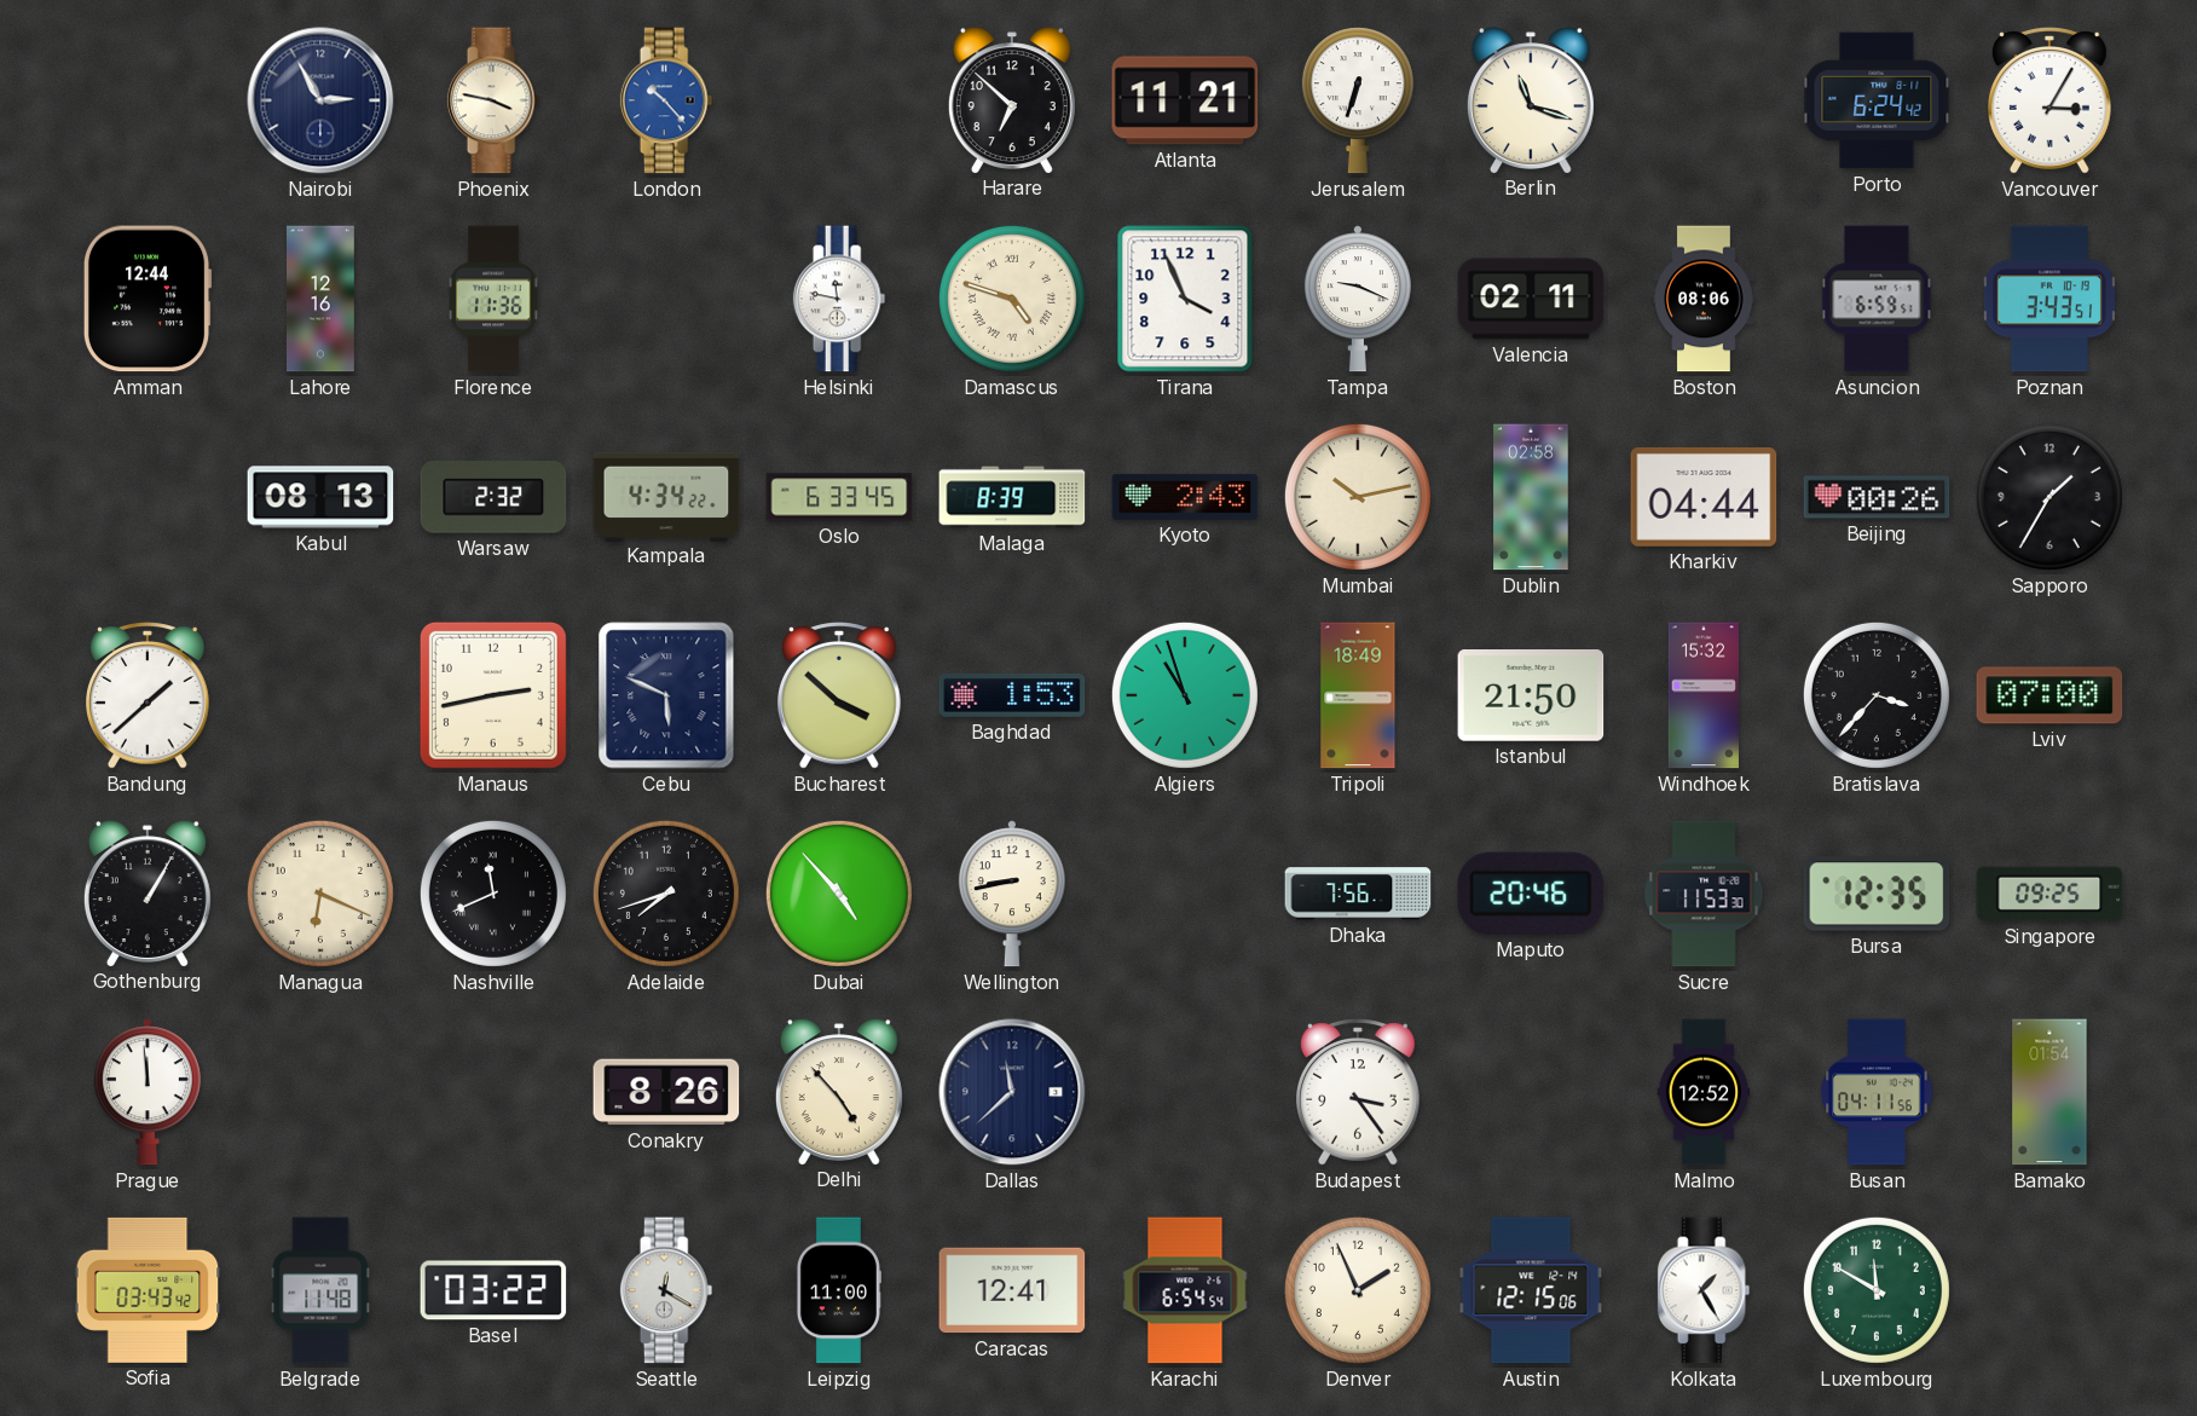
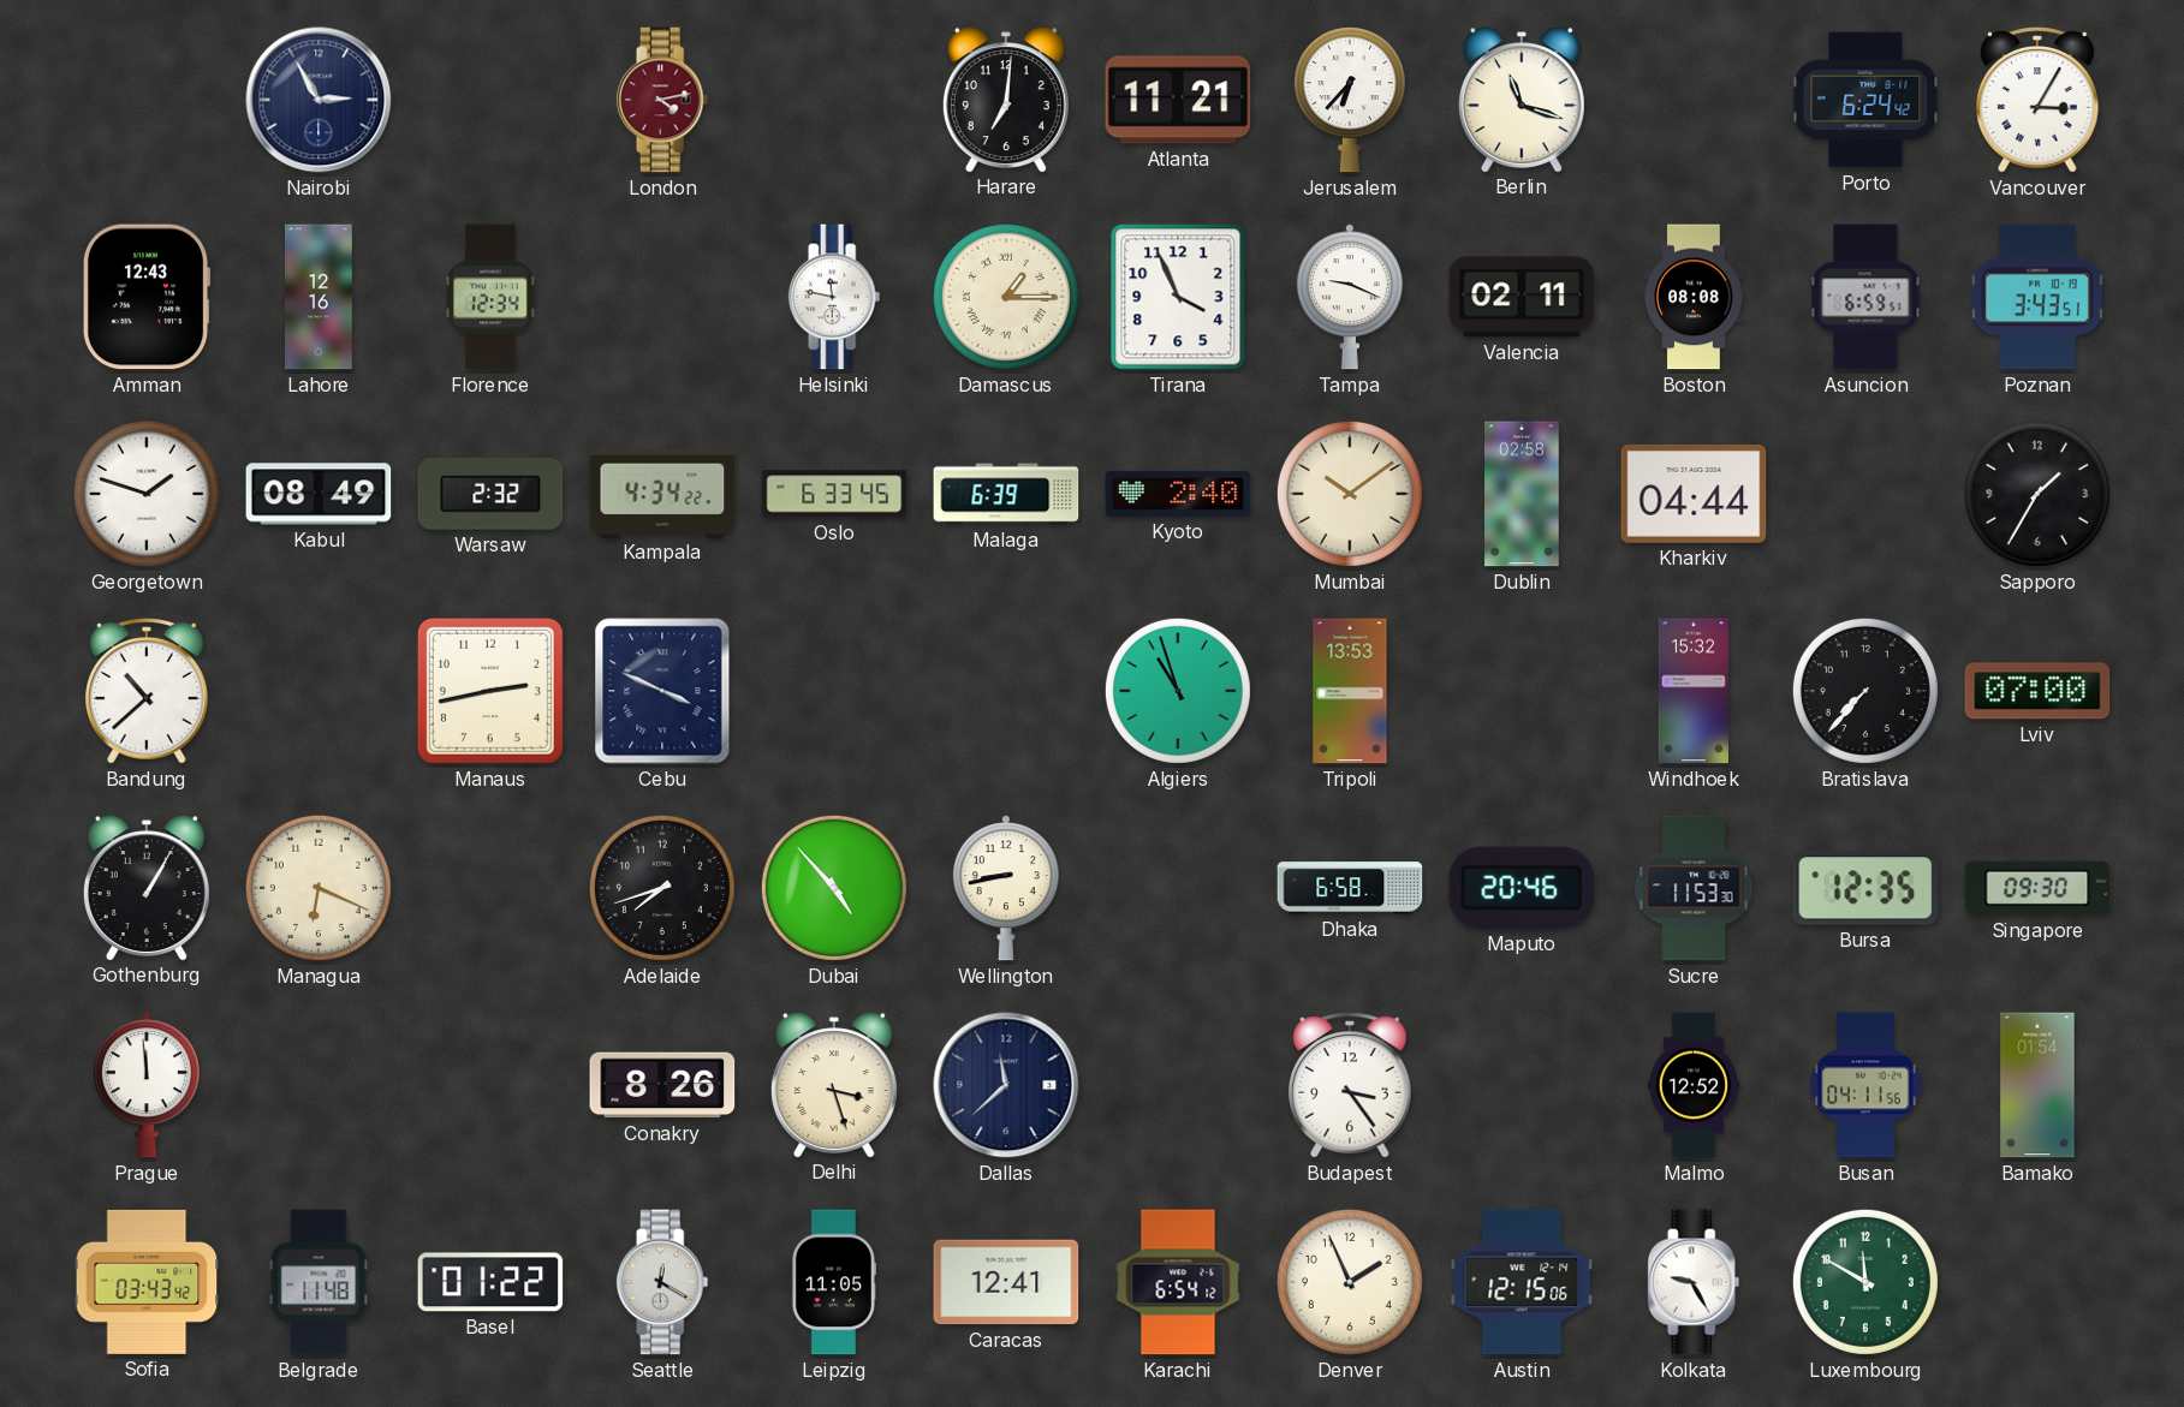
Phoenix: 3:47 -> none (493, 100)
London: 10:23 -> 4:13 (662, 100)
London dial: blue -> burgundy (662, 100)
Harare: 6:52 -> 7:01 (1006, 100)
Jerusalem: 6:33 -> 6:37 (1350, 100)
Amman: 12:44 -> 12:43 (147, 297)
Florence: 11:36 -> 12:34 (490, 297)
Damascus: 4:48 -> 1:15 (1006, 297)
Boston: 08:06 -> 08:08 (1694, 297)
Georgetown: none -> 1:48 (147, 494)
Kabul: 08:13 -> 08:49 (319, 494)
Malaga: 8:39 -> 6:39 (1006, 494)
Kyoto: 2:43 -> 2:40 (1178, 494)
Mumbai: 10:13 -> 10:09 (1350, 494)
Beijing: 00:26 -> none (1877, 497)
Bandung: 1:38 -> 10:38 (148, 691)
Cebu: 5:49 -> 3:49 (662, 691)
Bucharest: 3:52 -> none (840, 695)
Baghdad: 1:53 -> none (1012, 695)
Tripoli: 18:49 -> 13:53 (1350, 691)
Istanbul: 21:50 -> none (1531, 695)
Bratislava: 3:37 -> 7:37 (1865, 691)
Nashville: 11:41 -> none (493, 894)
Dhaka: 7:56 -> 6:58 (1350, 888)
Singapore: 09:25 -> 09:30 (2037, 888)
Delhi: 4:53 -> 3:27 (834, 1085)
Basel: 03:22 -> 01:22 (490, 1282)
Leipzig: 11:00 -> 11:05 (833, 1282)
Karachi: 6:54:54 -> 6:54:12 (1178, 1282)
Kolkata: 1:25 -> 9:25 (1694, 1282)
